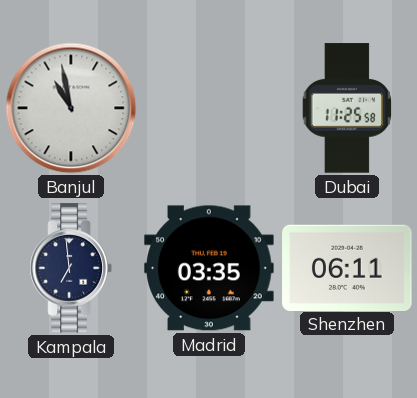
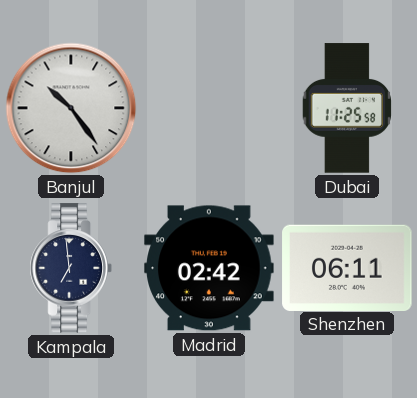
Banjul: 10:58 -> 10:24 (71, 108)
Madrid: 03:35 -> 02:42 (209, 268)
